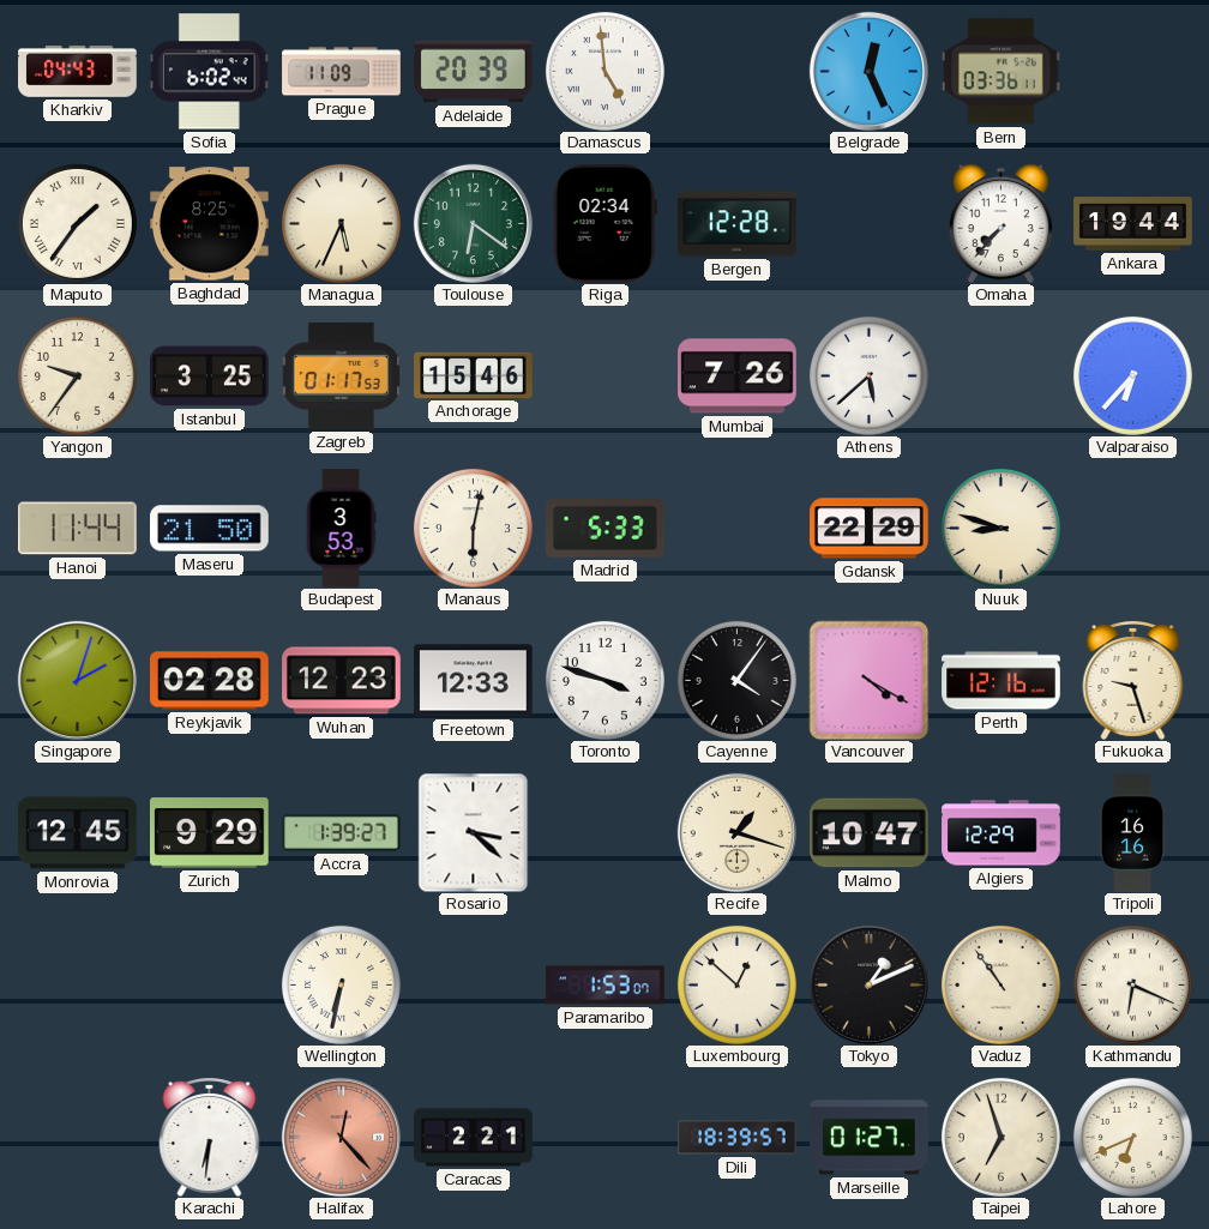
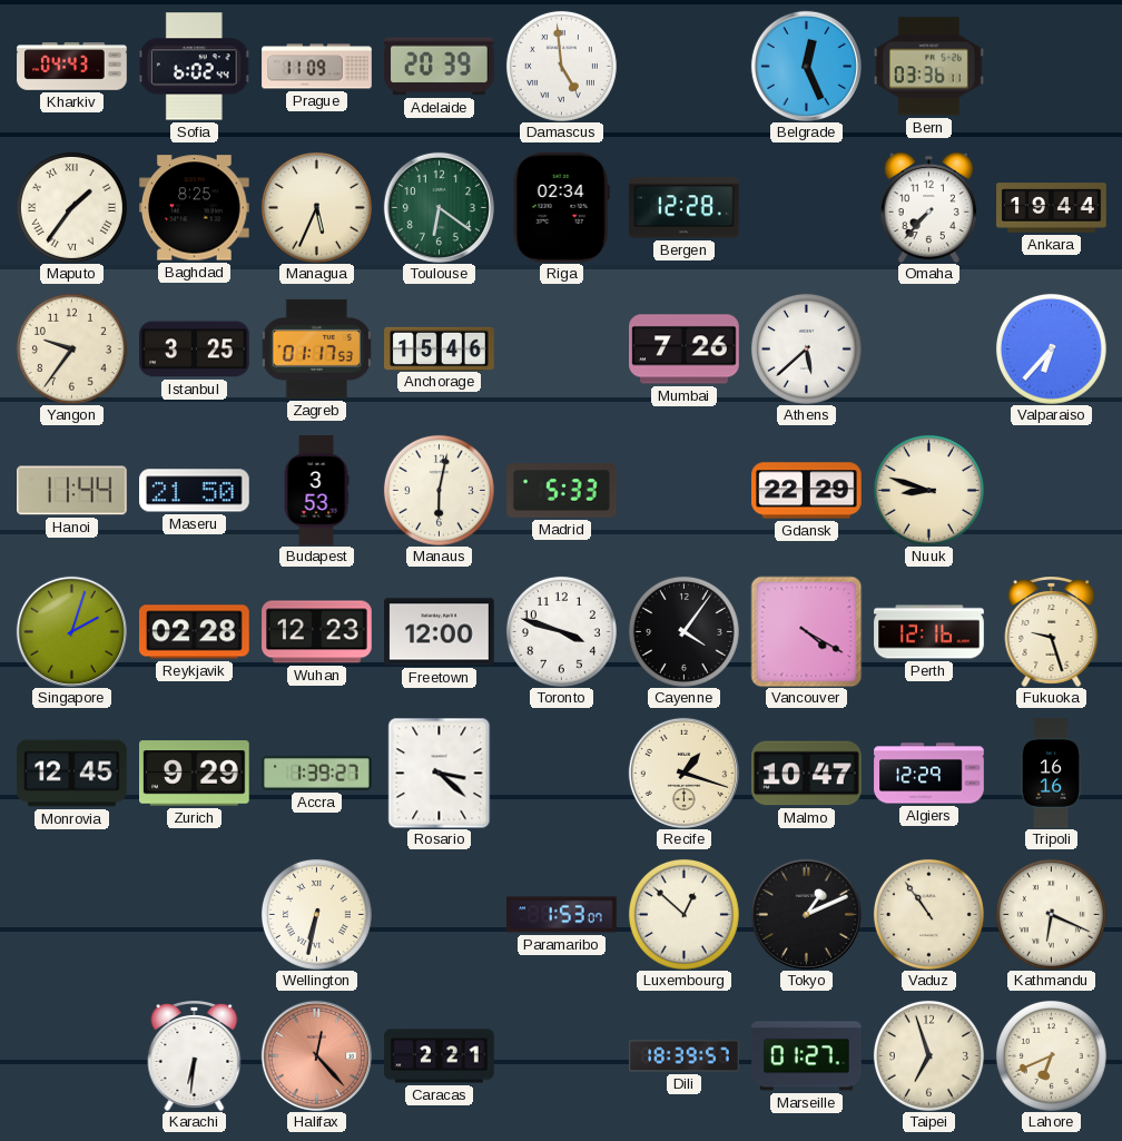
Freetown: 12:33 -> 12:00 (440, 632)
